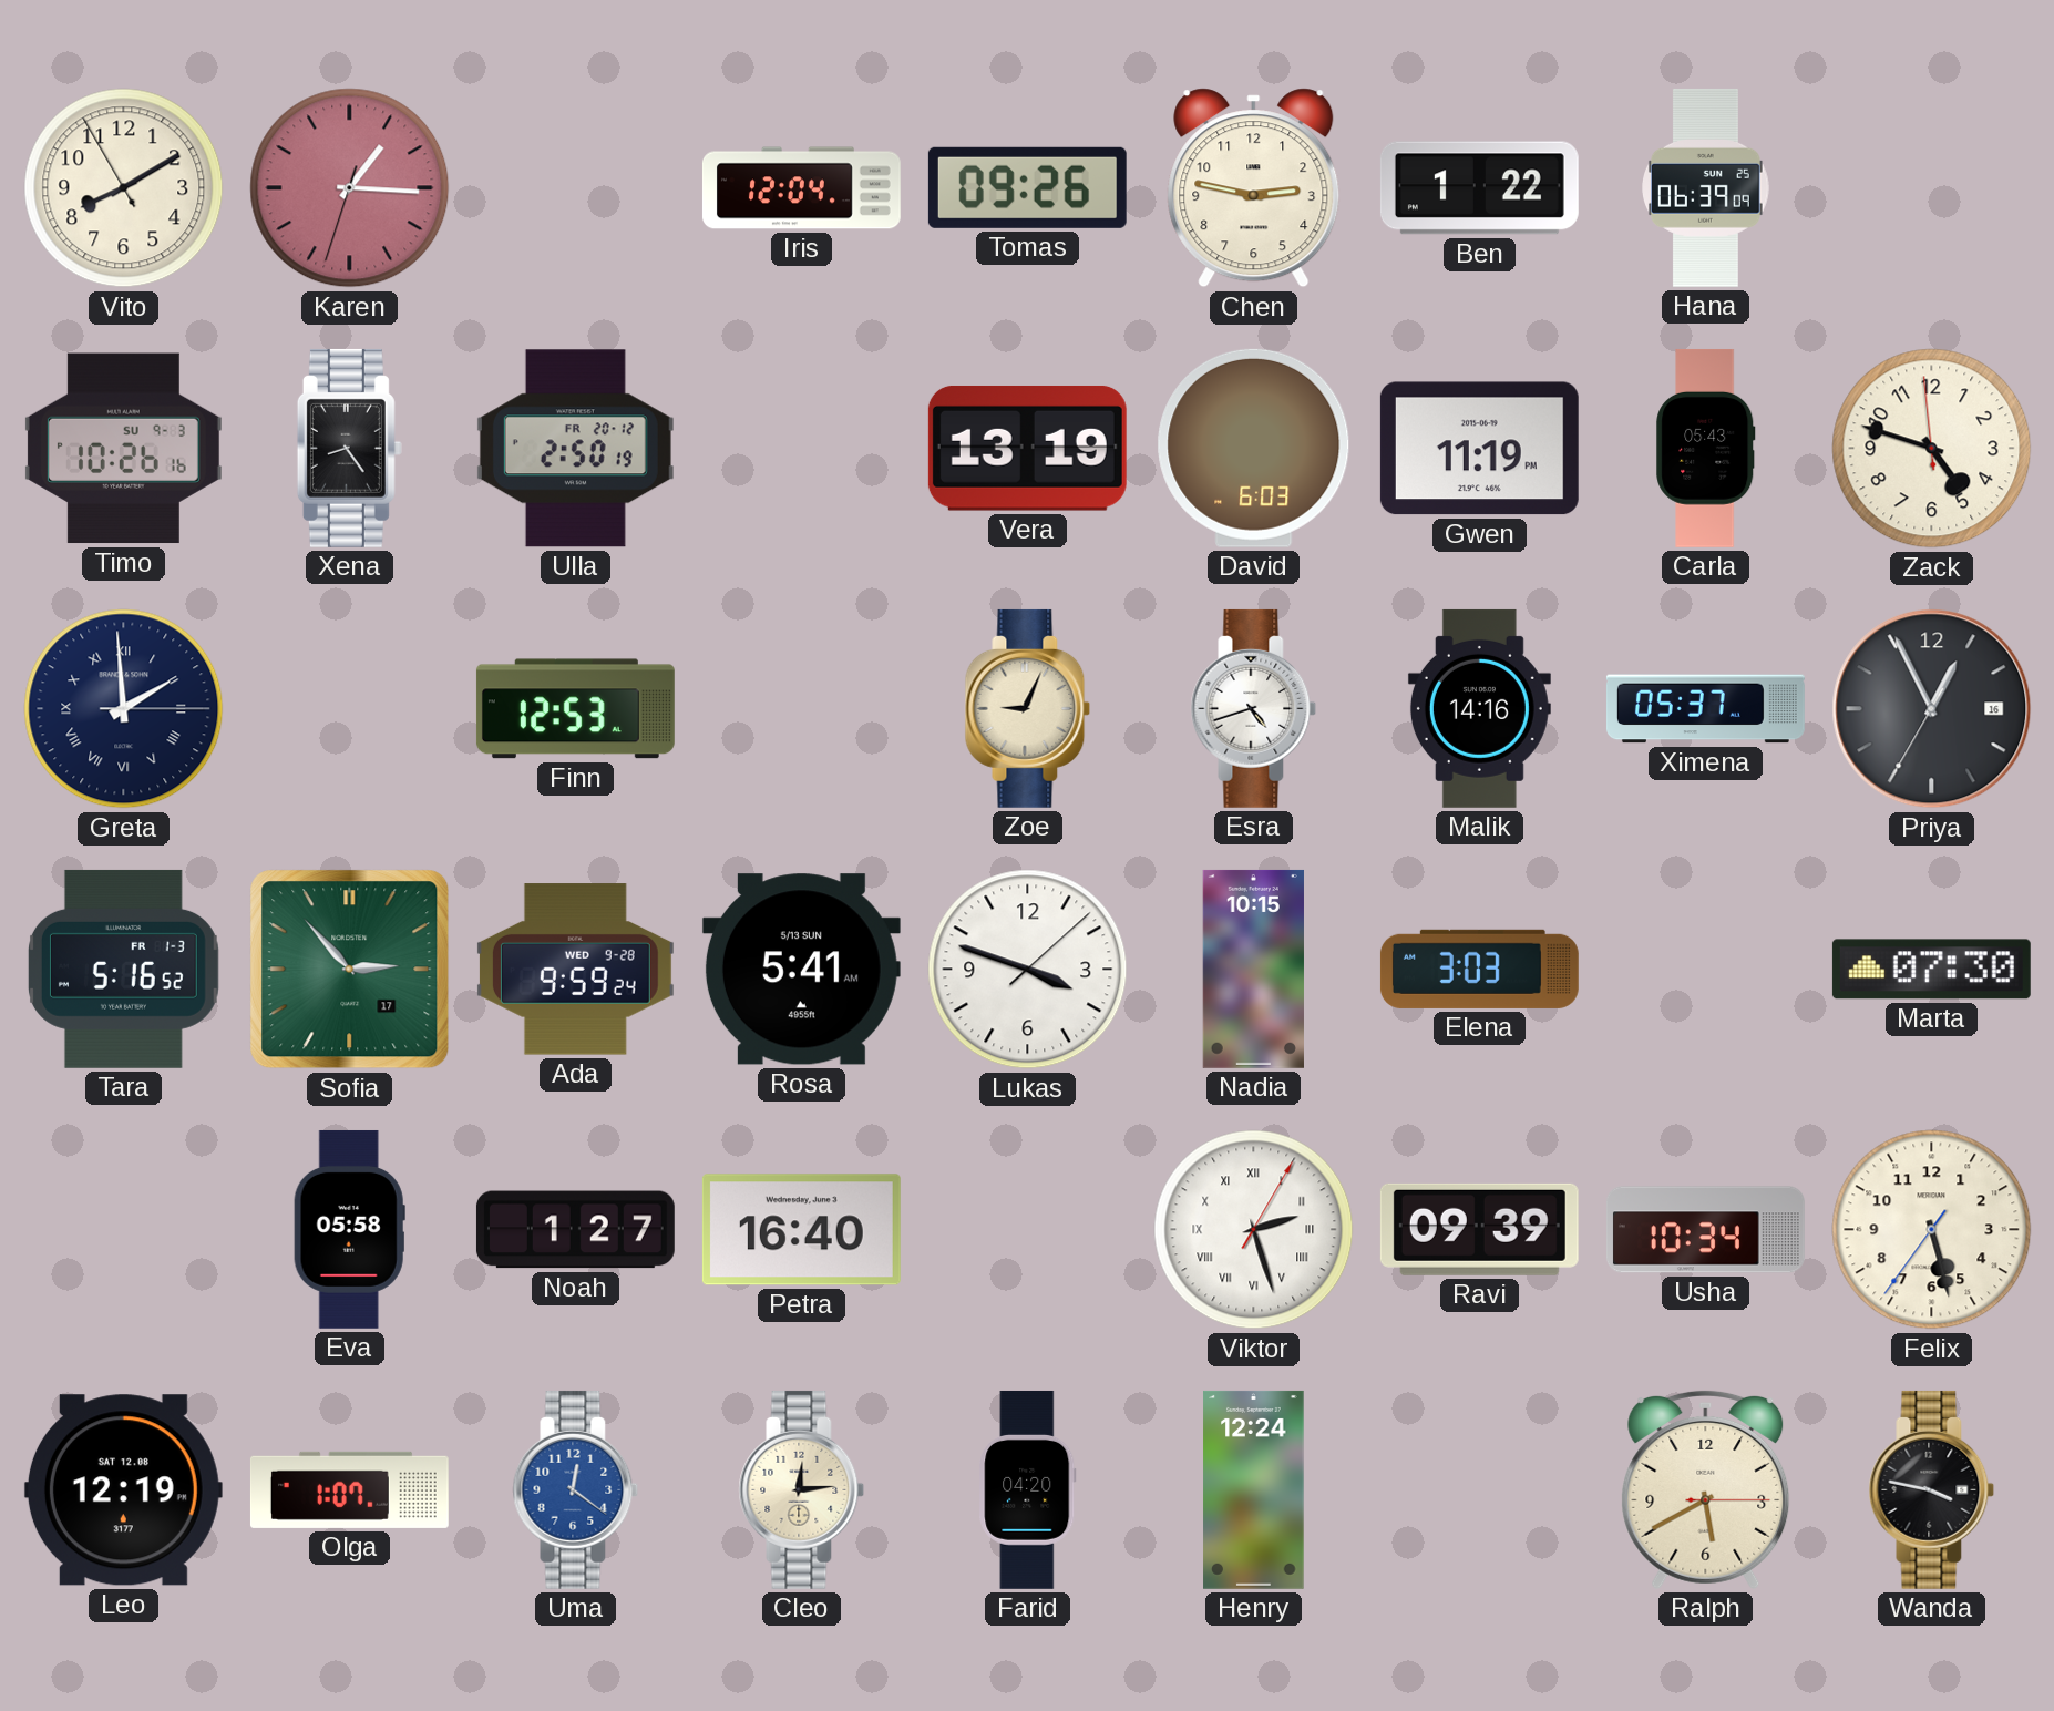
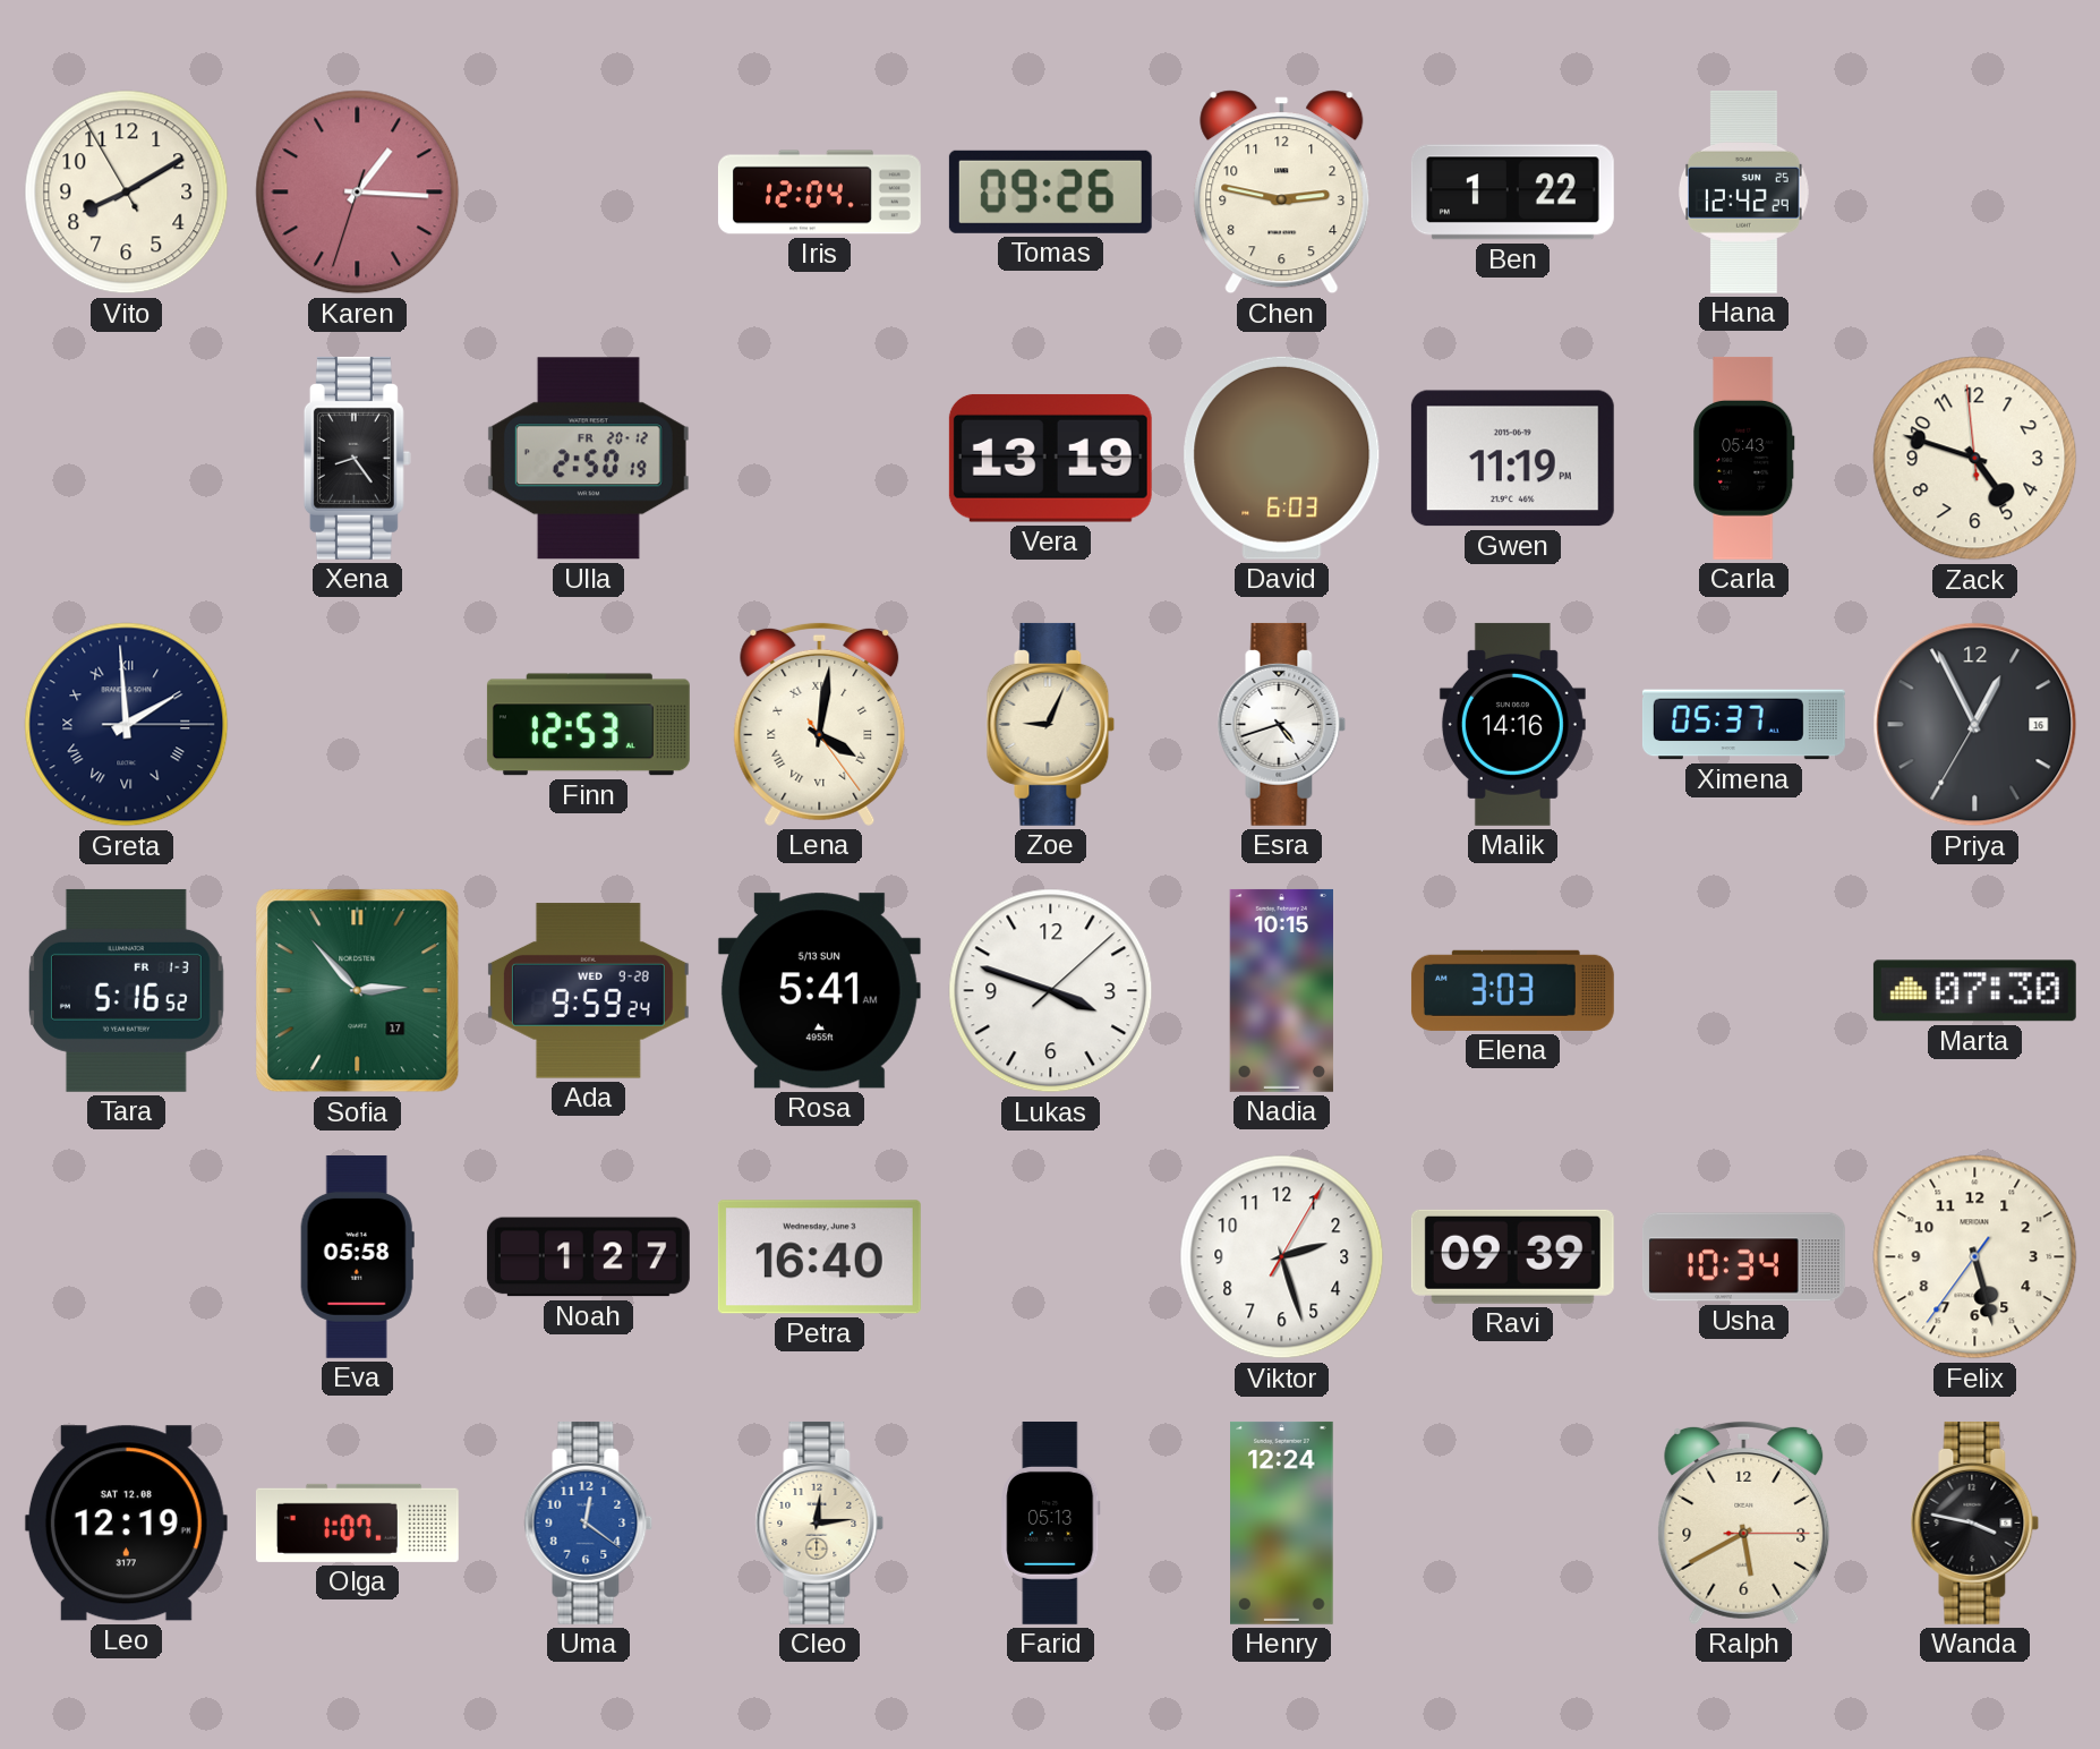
Hana: 06:39 -> 12:42 (1744, 191)
Timo: 10:26 -> none (123, 449)
Lena: none -> 4:01 (820, 724)
Viktor numerals: Roman -> Arabic (1282, 1257)
Farid: 04:20 -> 05:13 (1051, 1522)
